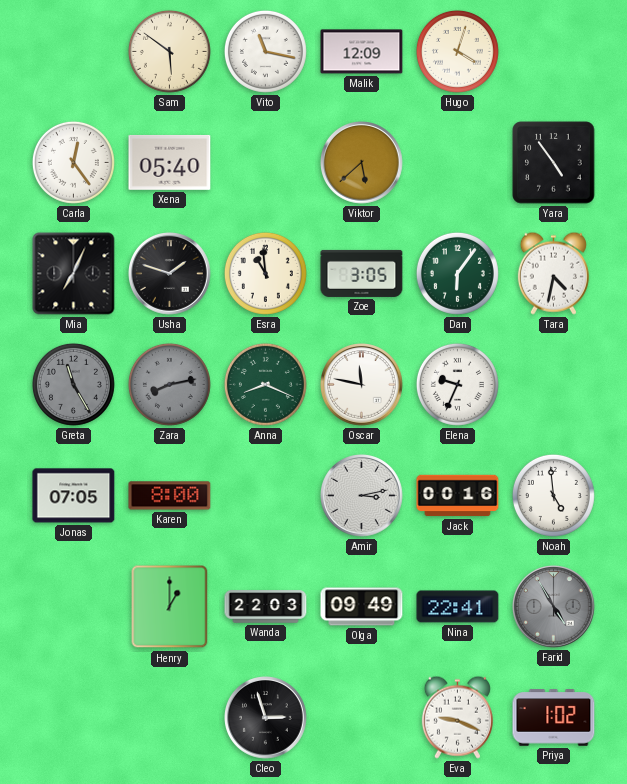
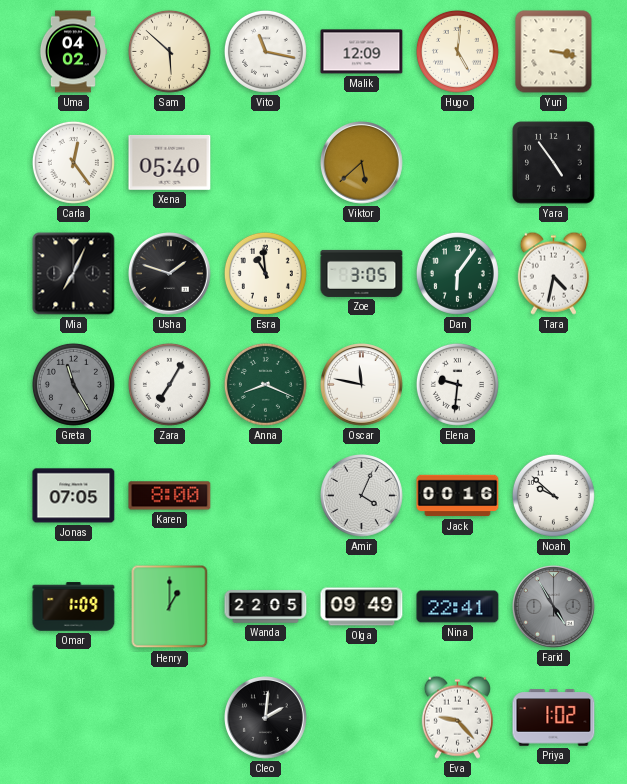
Uma: none -> 04:02 (72, 52)
Sam: 5:51 -> 5:52 (169, 51)
Hugo: 4:03 -> 5:01 (457, 51)
Yuri: none -> 3:17 (554, 52)
Zara: 8:13 -> 7:05 (169, 384)
Zara dial: grey -> white (169, 384)
Elena: 9:34 -> 9:31 (457, 384)
Amir: 3:13 -> 4:04 (362, 496)
Noah: 4:59 -> 9:52 (553, 495)
Omar: none -> 1:09 (74, 607)
Wanda: 22:03 -> 22:05 (266, 607)
Cleo: 2:57 -> 2:01 (266, 718)
Eva: 9:19 -> 9:23 (457, 717)
